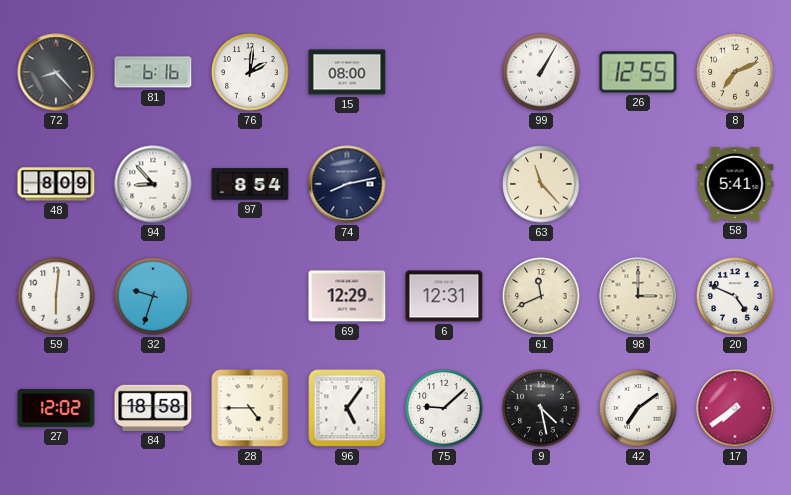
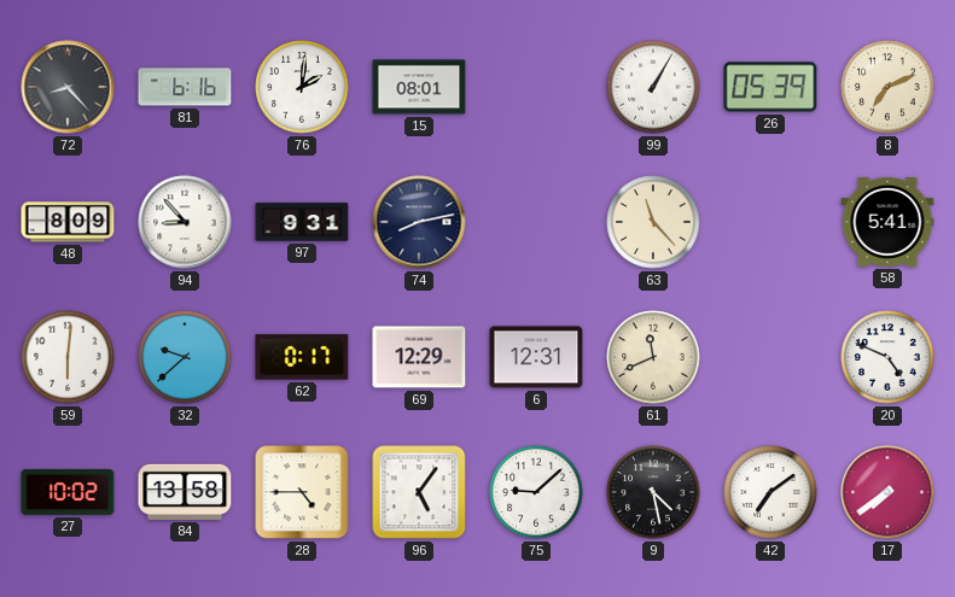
15: 08:00 -> 08:01 (419, 87)
26: 12:55 -> 05:39 (770, 87)
97: 8:54 -> 9:31 (302, 222)
32: 9:33 -> 9:38 (185, 357)
62: none -> 0:17 (302, 357)
98: 3:00 -> none (638, 296)
27: 12:02 -> 10:02 (68, 492)
84: 18:58 -> 13:58 (185, 492)
